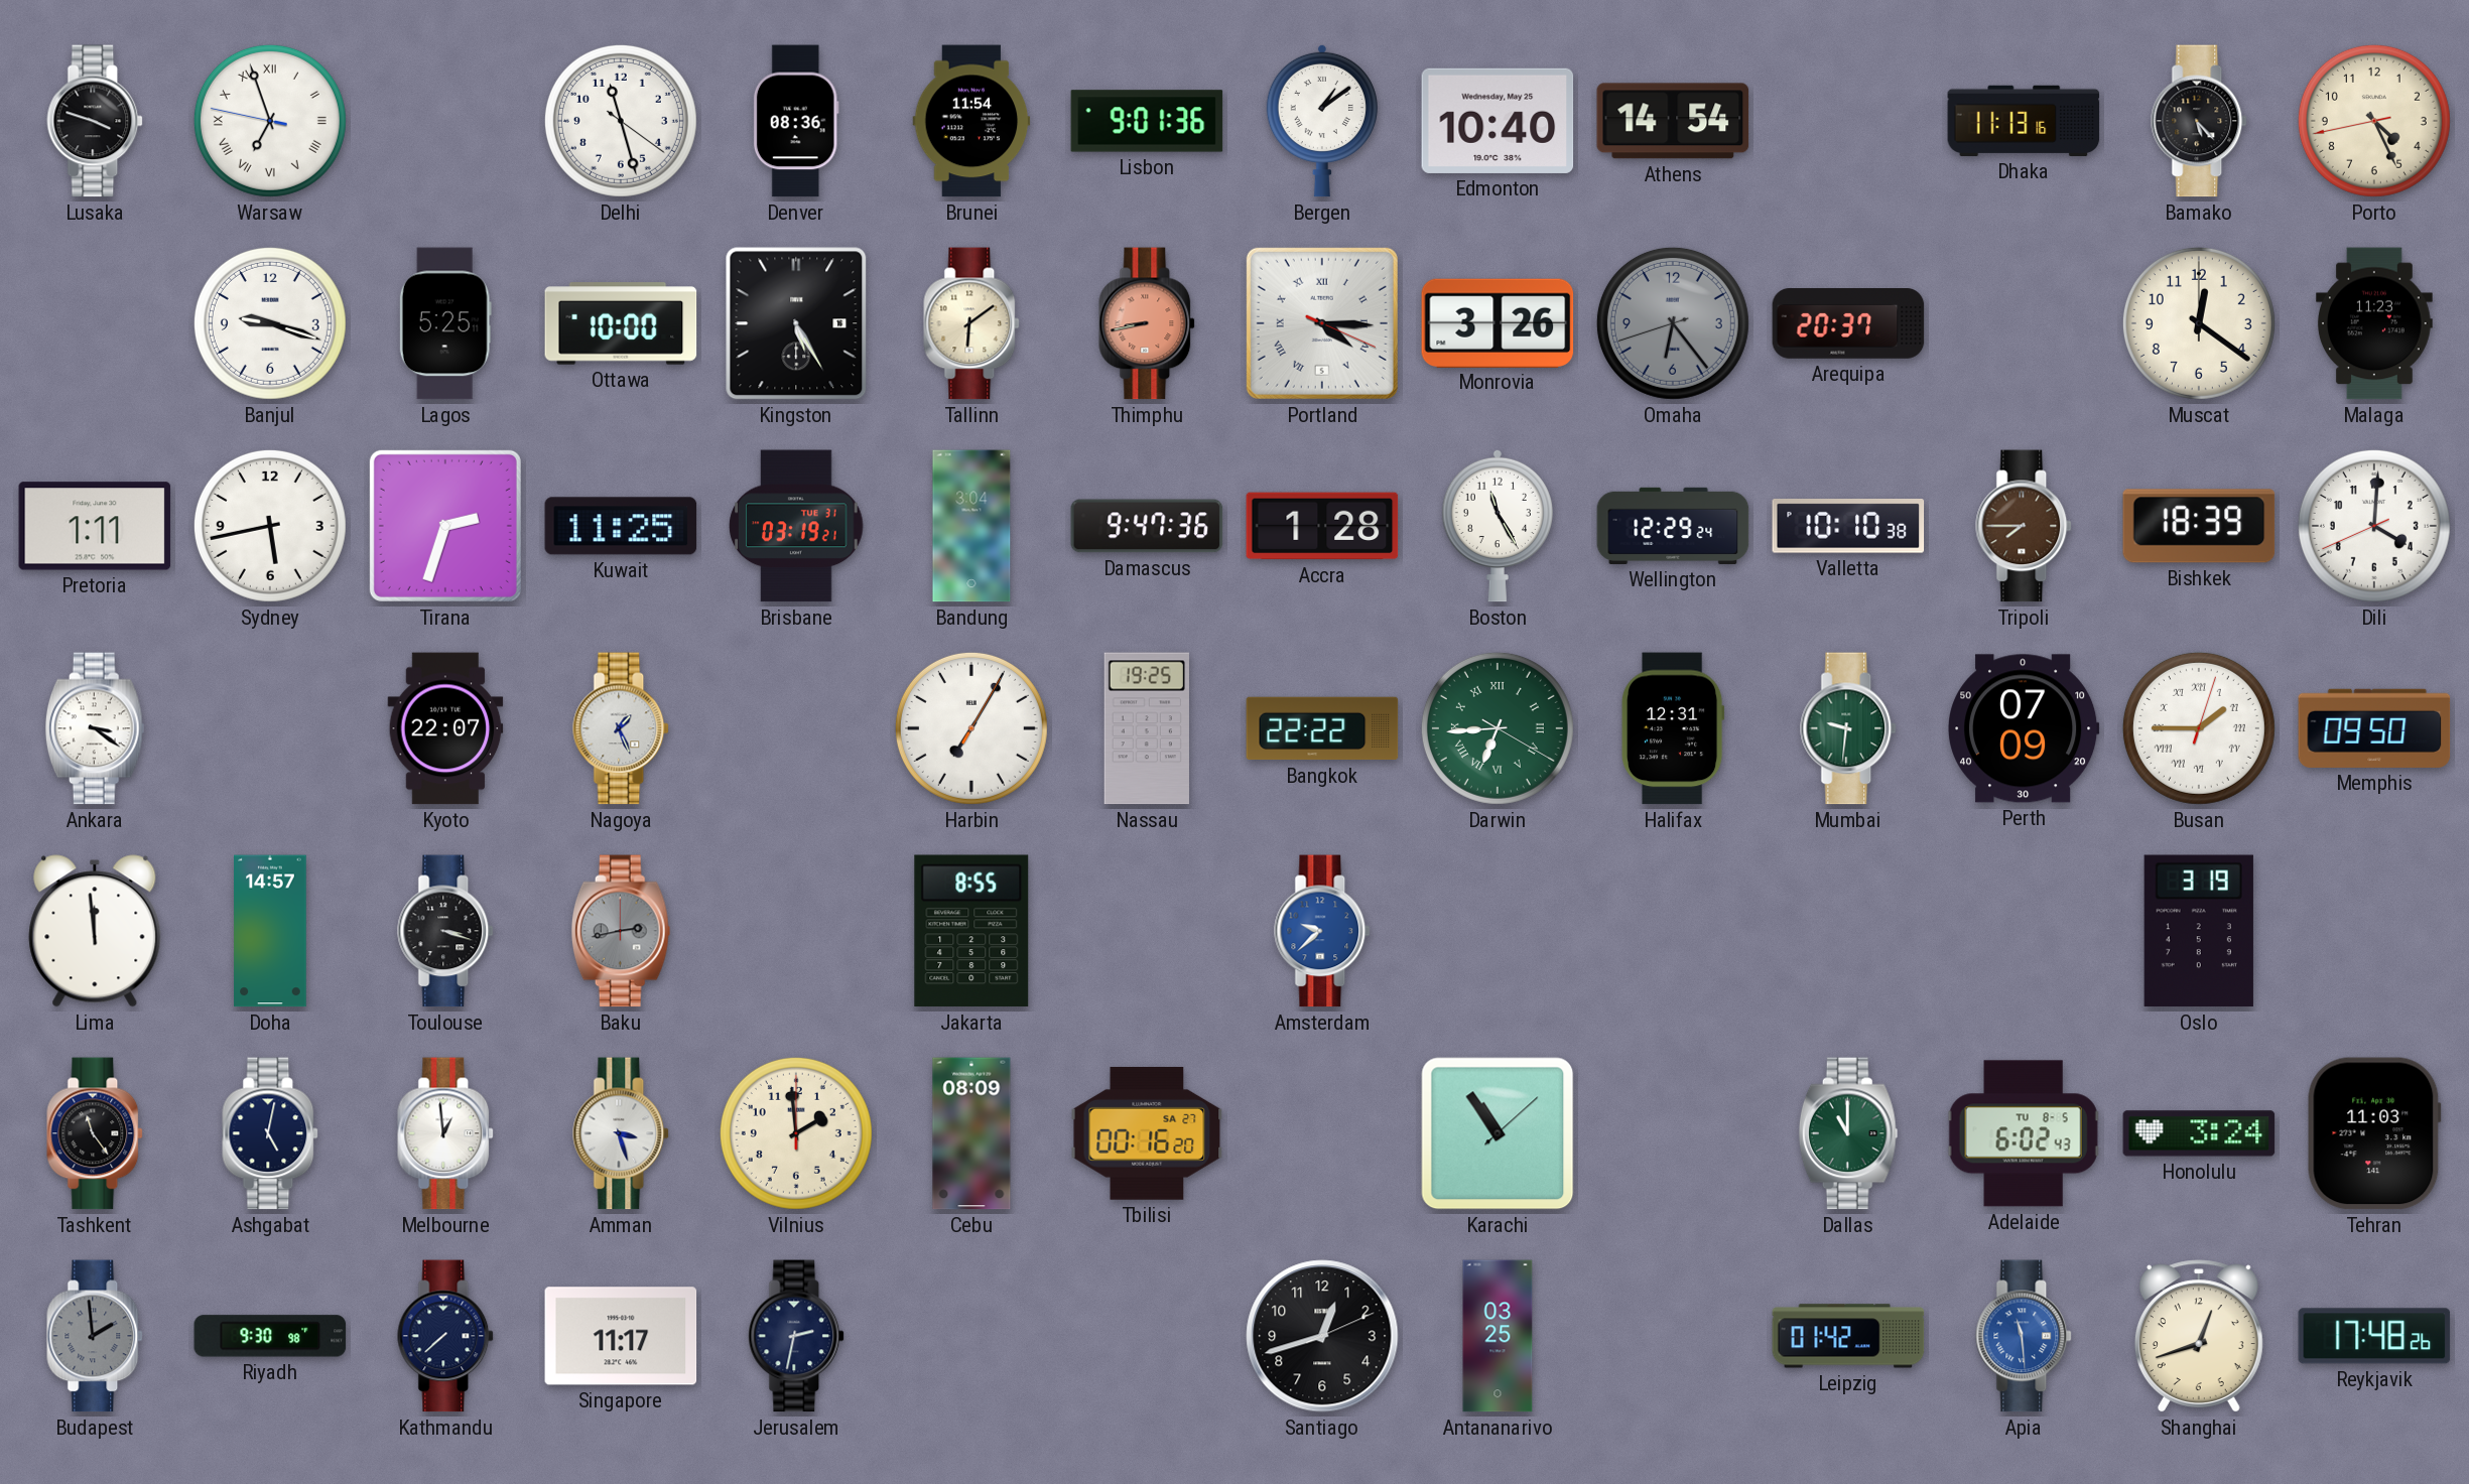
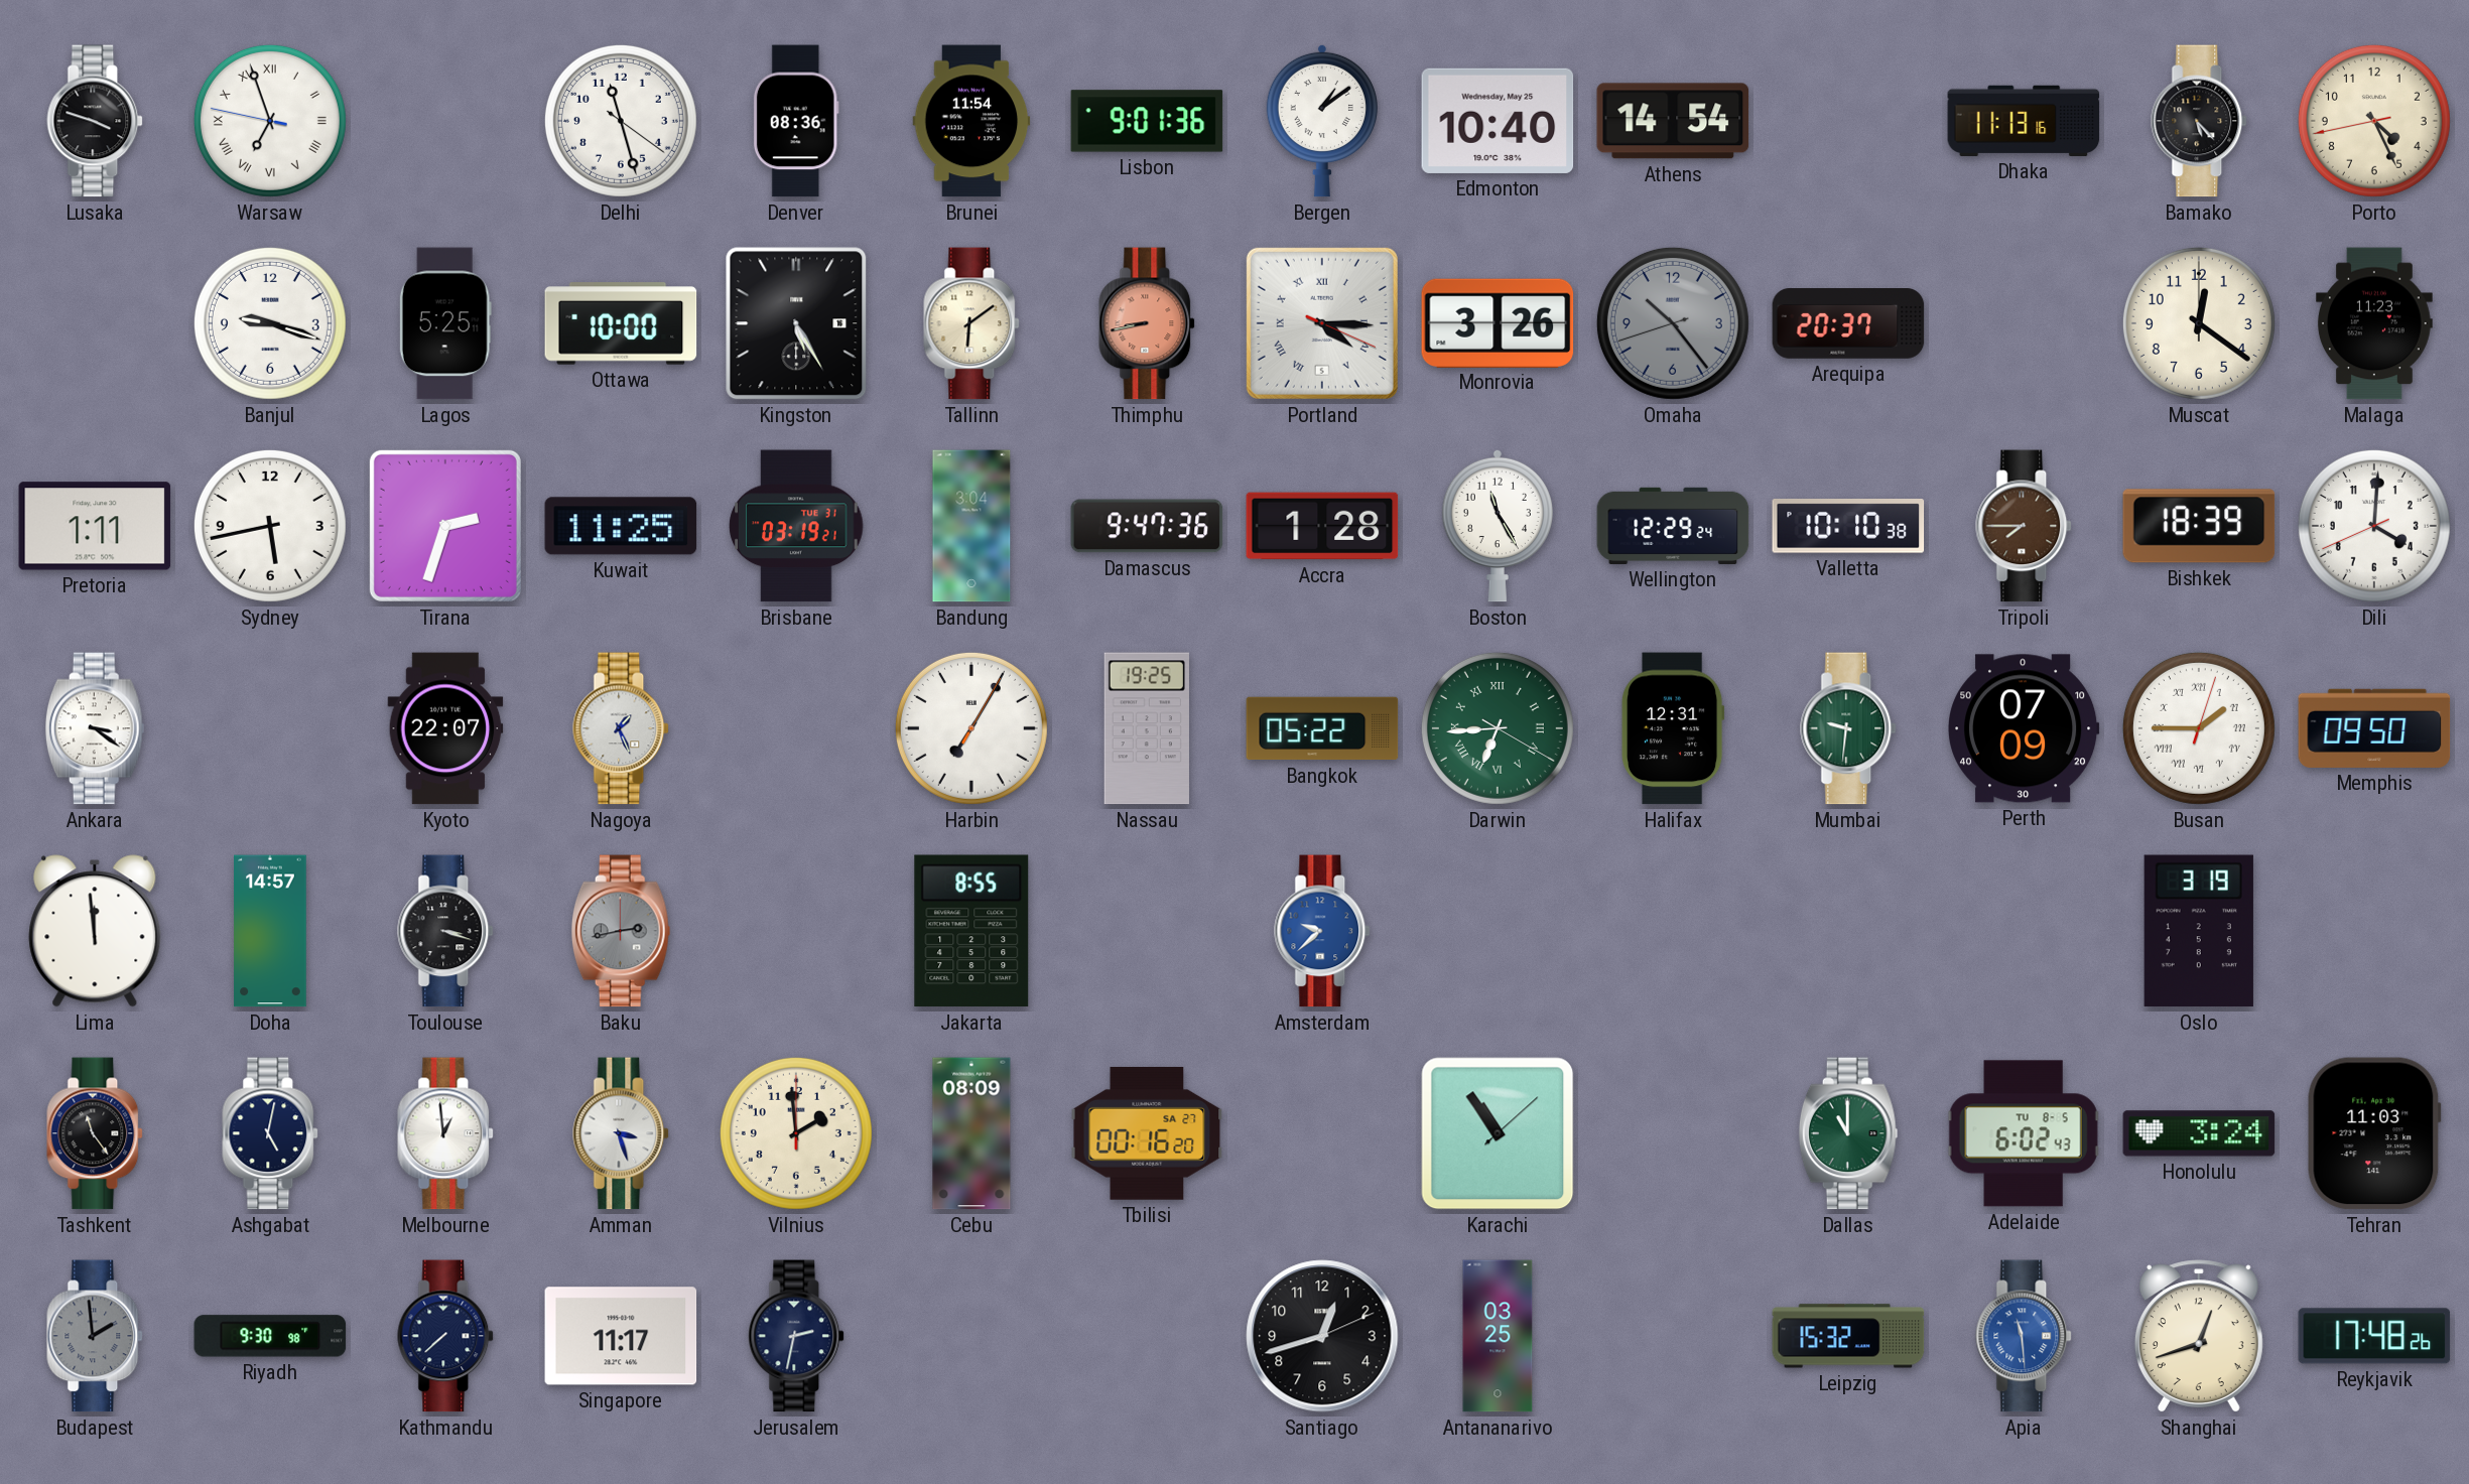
Omaha: 6:23 -> 10:23 (1673, 323)
Bangkok: 22:22 -> 05:22 (1322, 728)
Leipzig: 01:42 -> 15:32 (1848, 1336)
